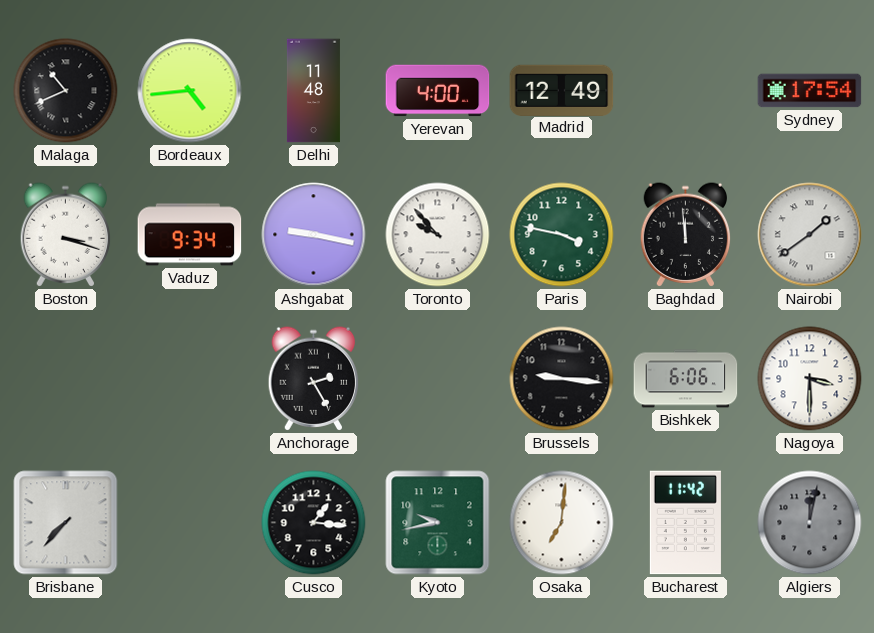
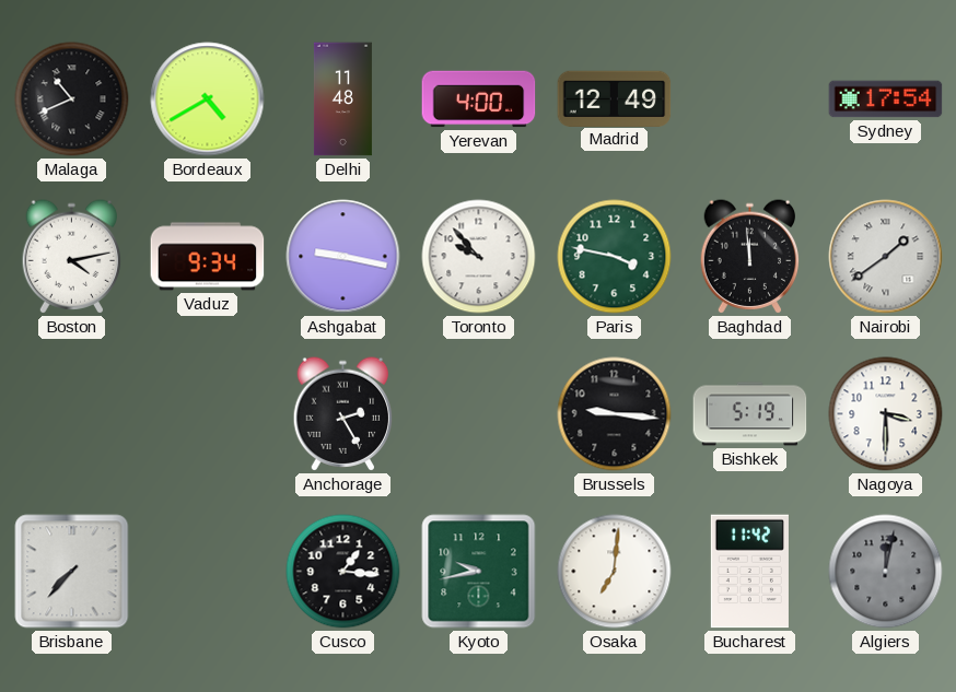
Bordeaux: 4:44 -> 4:40 (208, 99)
Boston: 3:18 -> 4:13 (72, 257)
Bishkek: 6:06 -> 5:19 (750, 414)
